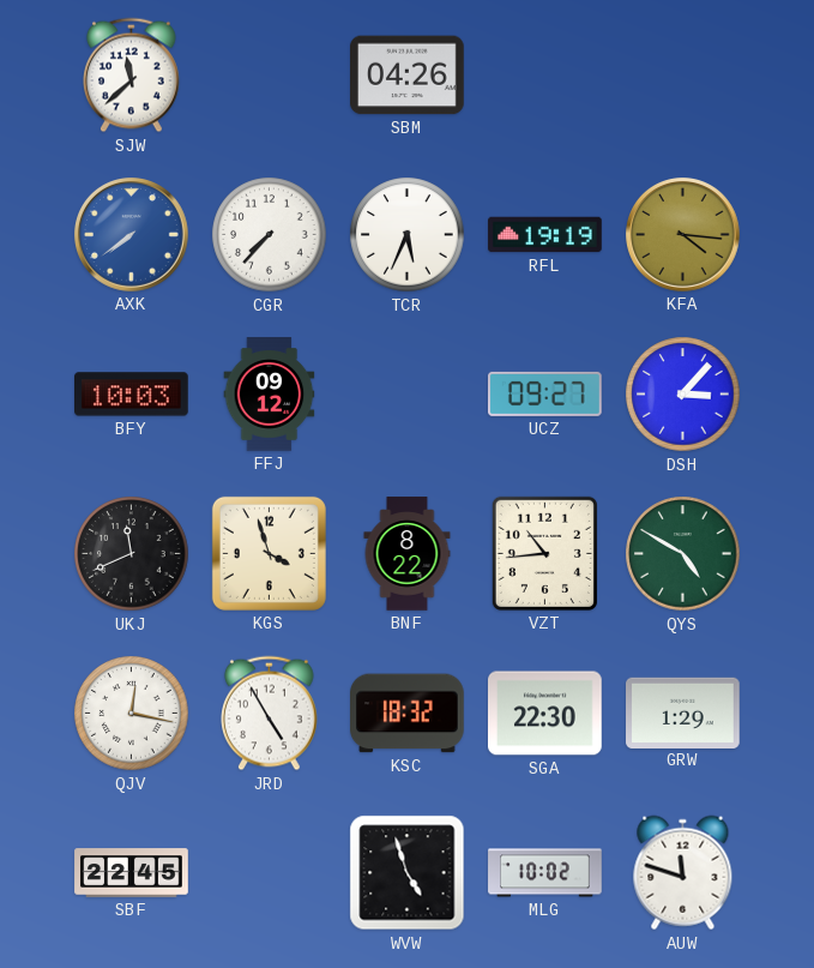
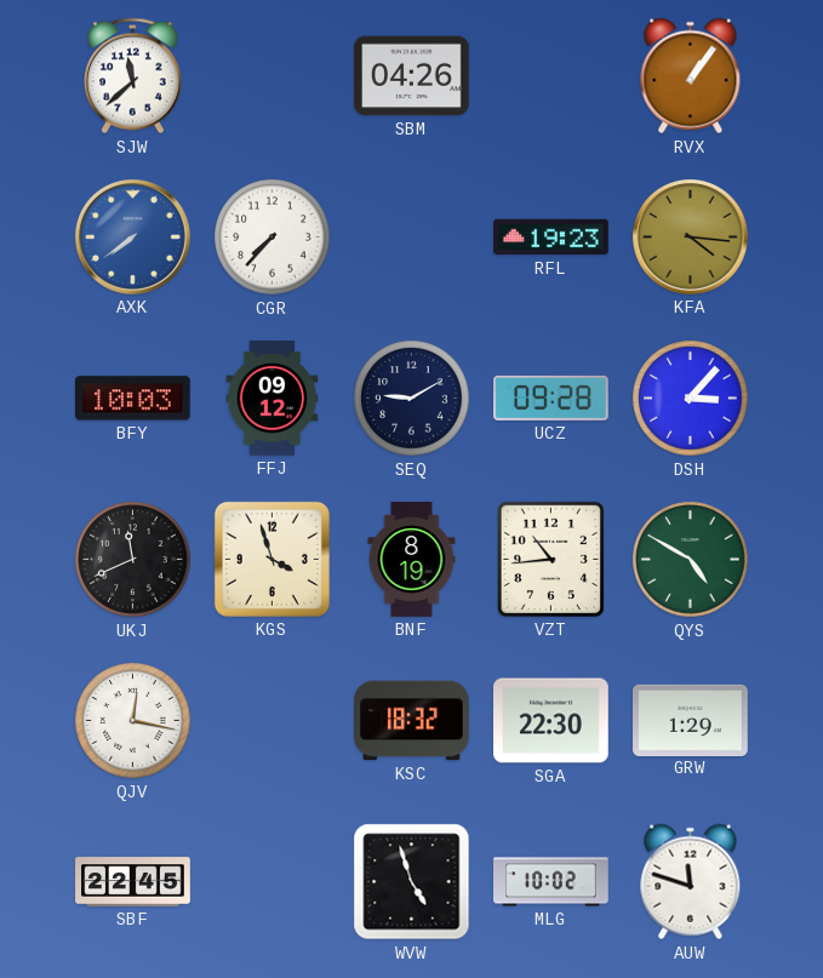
RVX: none -> 1:06 (691, 76)
TCR: 5:34 -> none (408, 235)
RFL: 19:19 -> 19:23 (551, 238)
SEQ: none -> 9:10 (412, 399)
UCZ: 09:27 -> 09:28 (551, 398)
BNF: 8:22 -> 8:19 (412, 560)
JRD: 4:55 -> none (270, 714)
